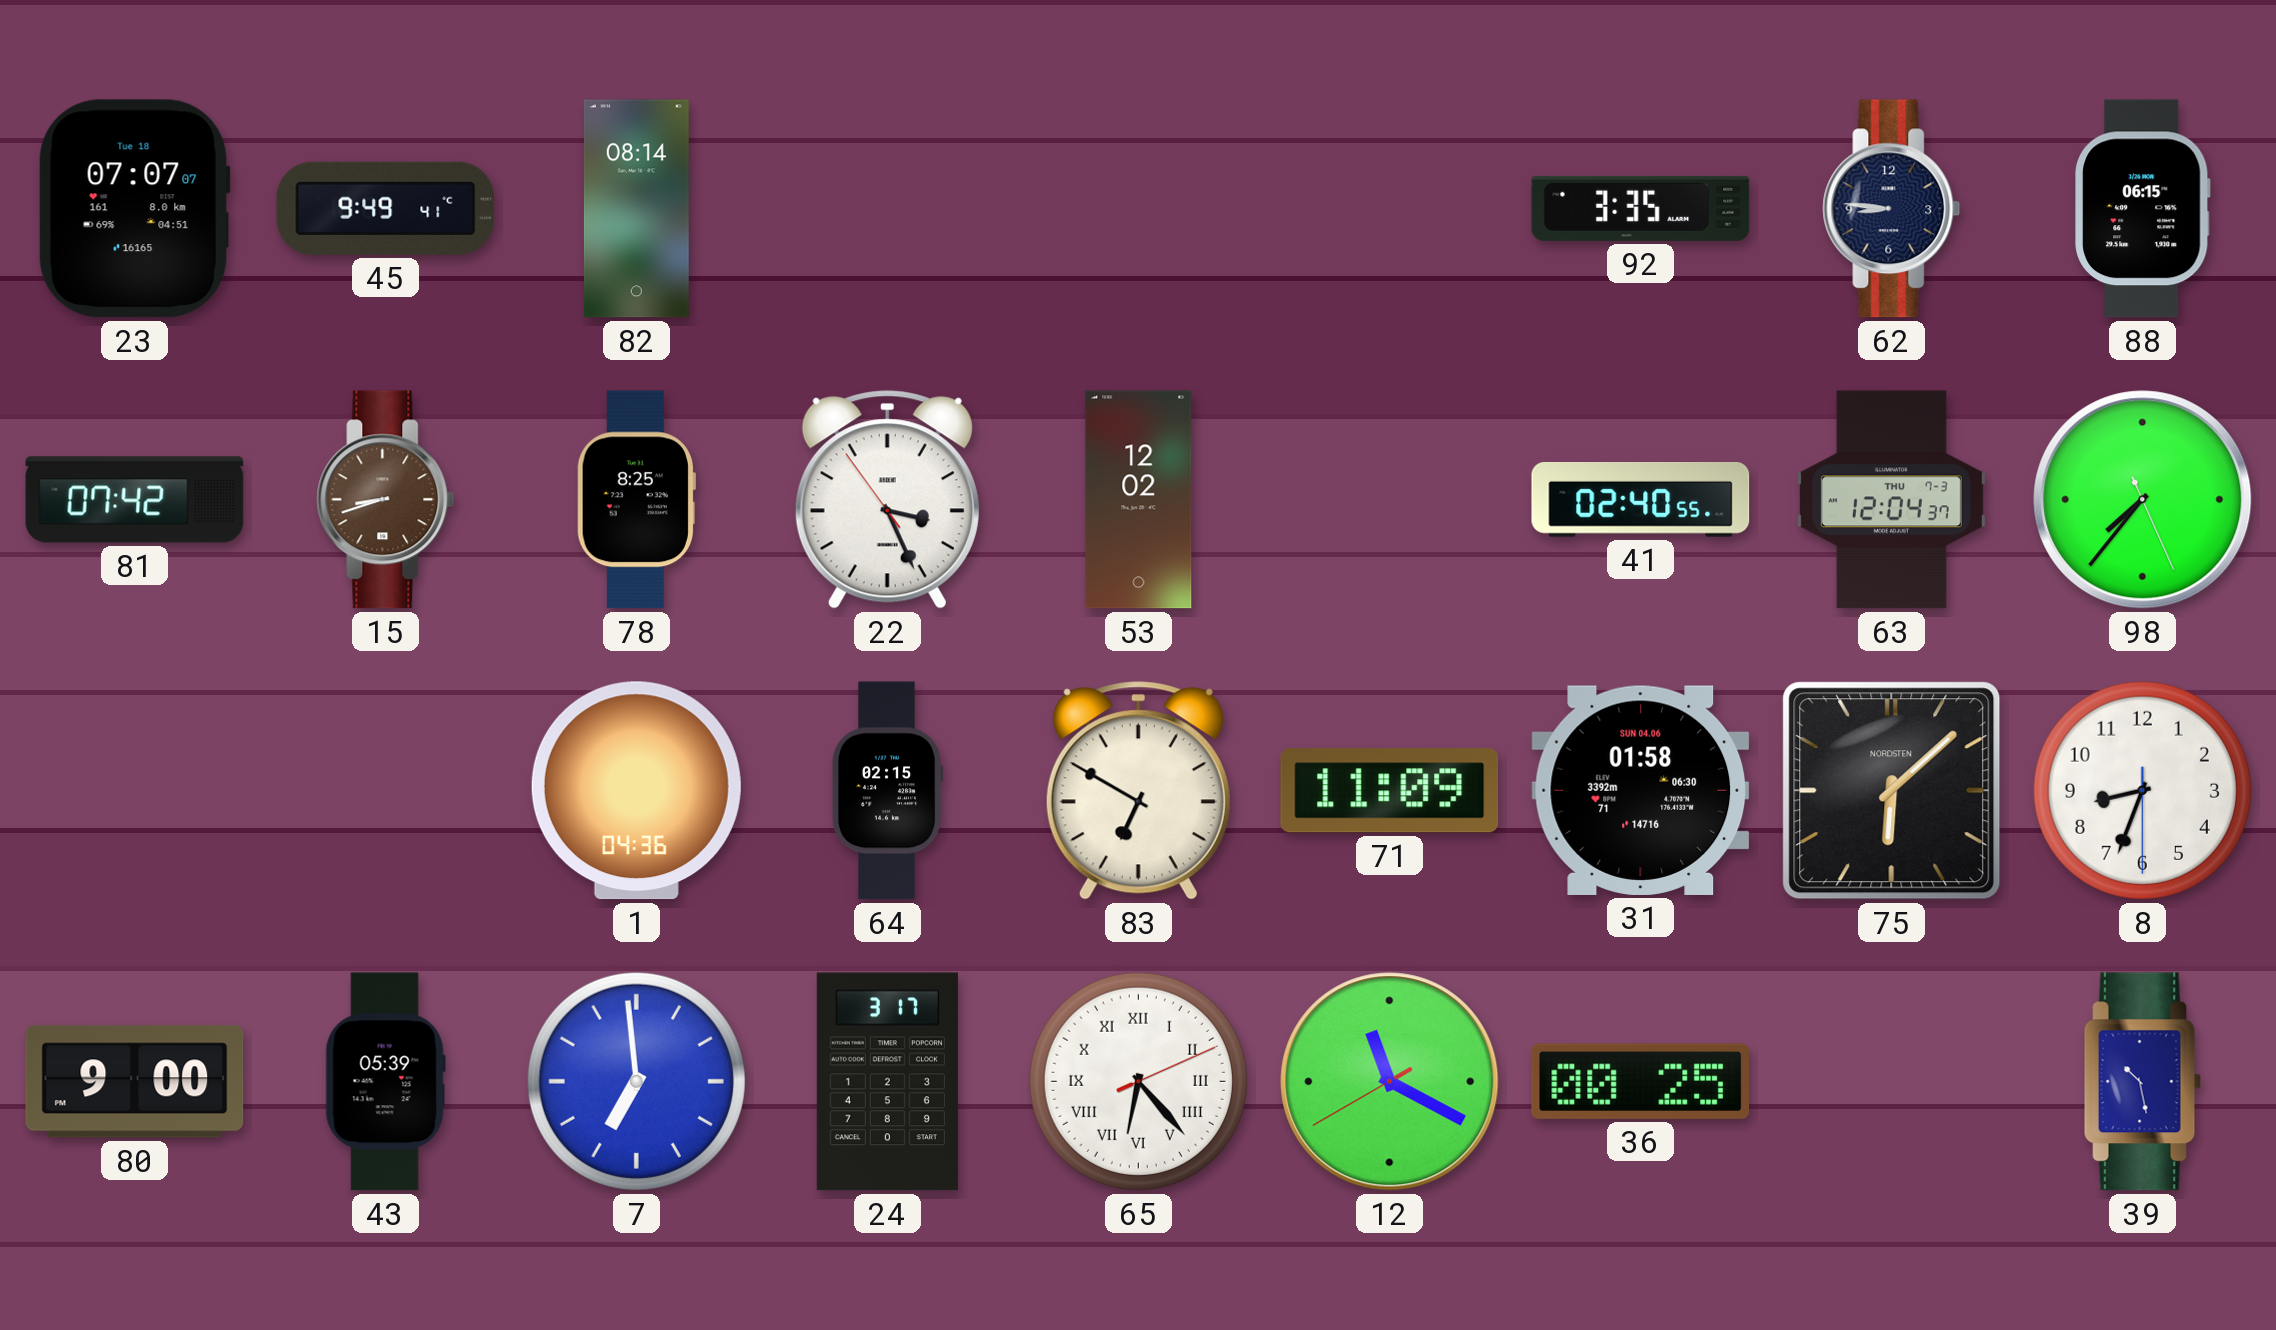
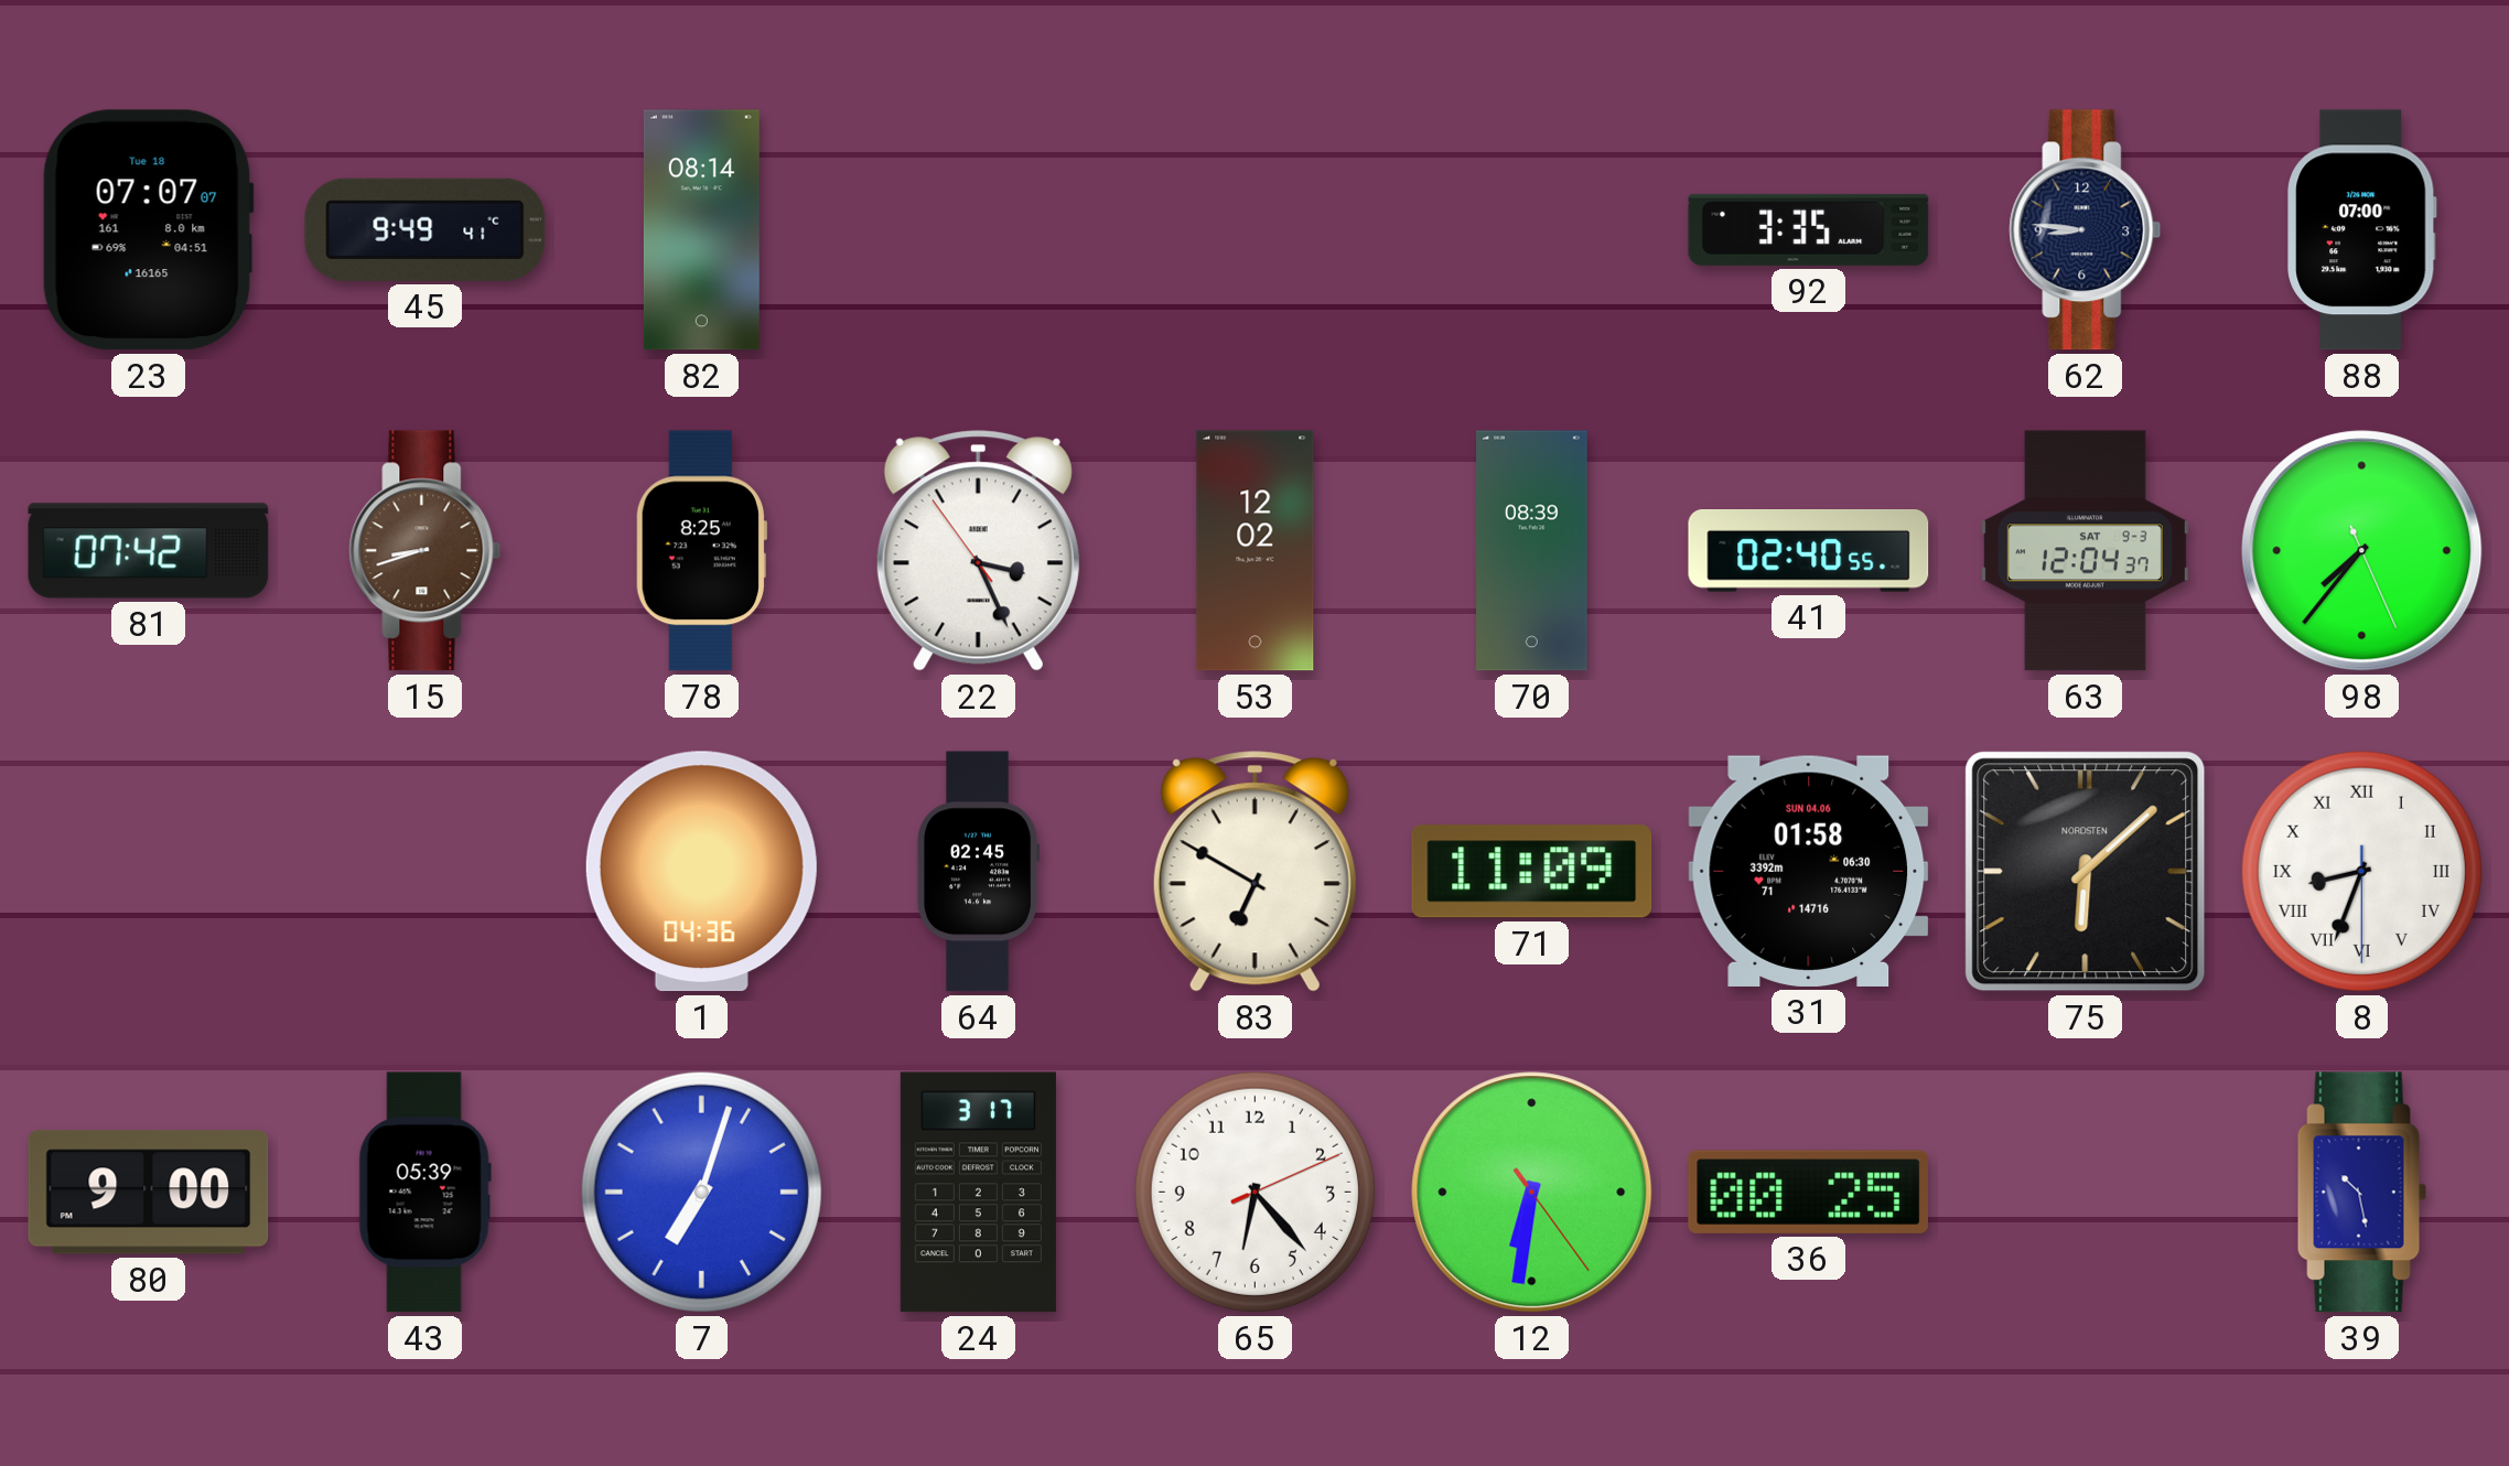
88: 06:15 -> 07:00 (2362, 230)
70: none -> 08:39 (1532, 551)
63 date: THU 7-3 -> SAT 9-3 (2085, 551)
64: 02:15 -> 02:45 (978, 872)
8 numerals: Arabic -> Roman (2361, 871)
7: 6:59 -> 7:03 (701, 1192)
65 numerals: Roman -> Arabic (1254, 1192)
12: 11:19 -> 6:31 (1532, 1193)
